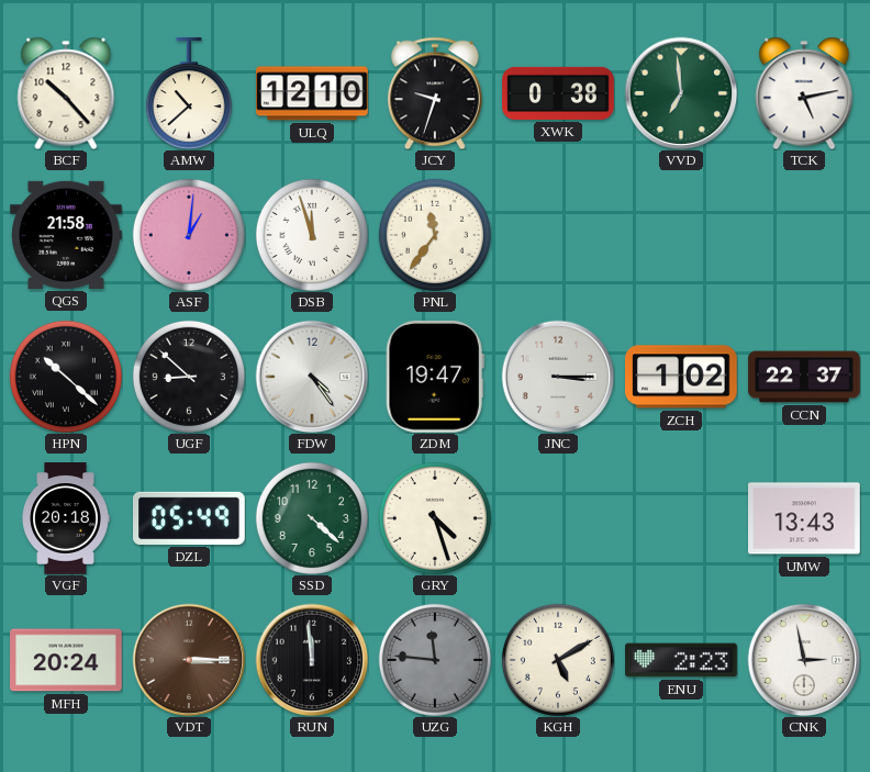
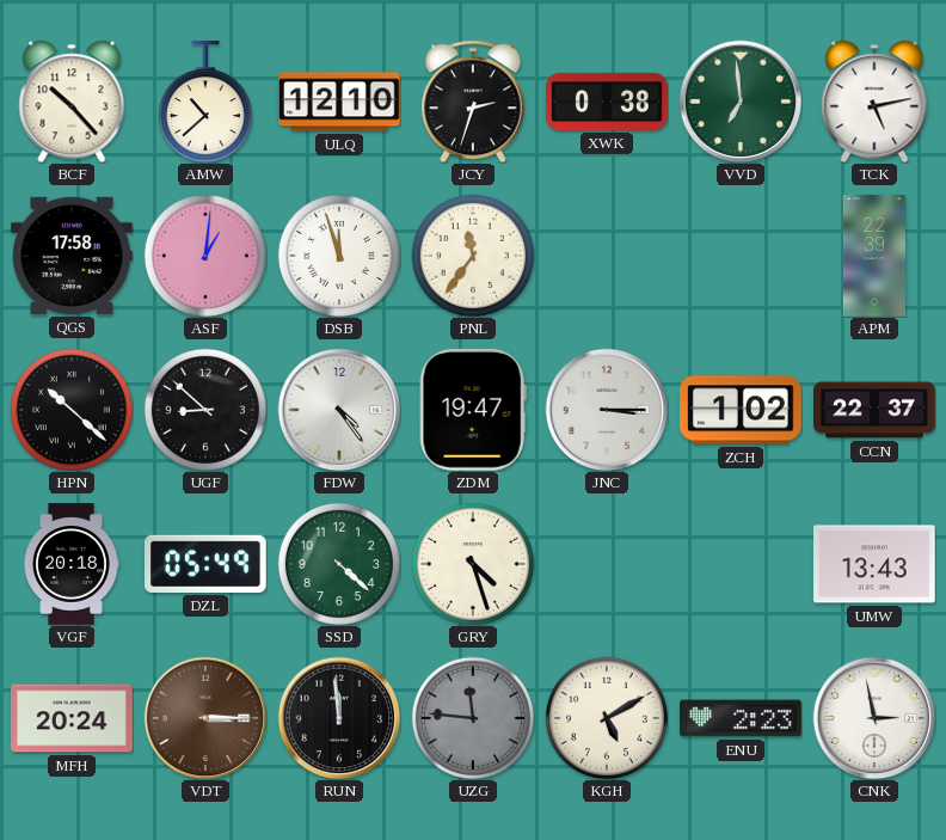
JCY: 9:33 -> 2:33 (474, 102)
QGS: 21:58 -> 17:58 (72, 256)
APM: none -> 22:39 (874, 256)
